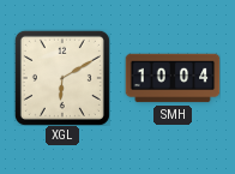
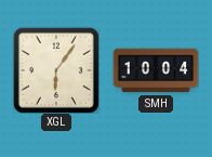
XGL: 6:10 -> 6:06 (56, 70)
